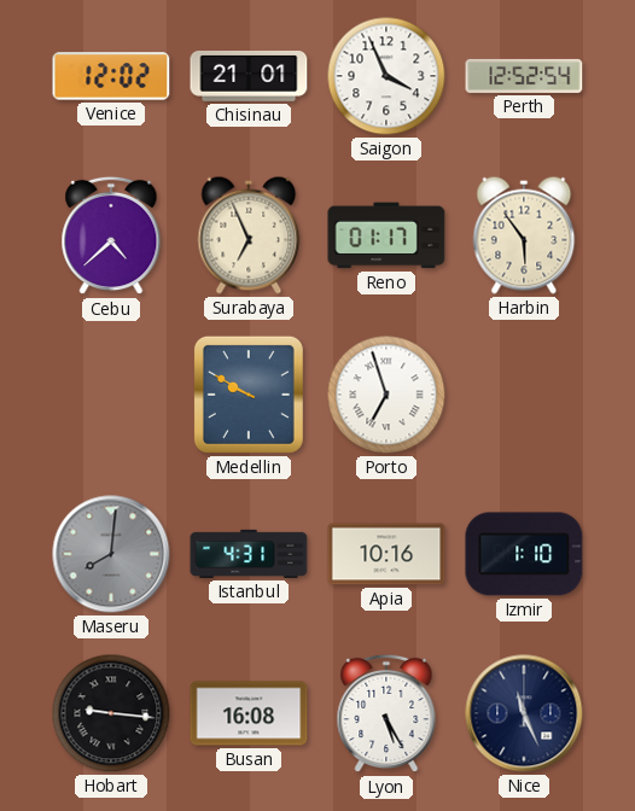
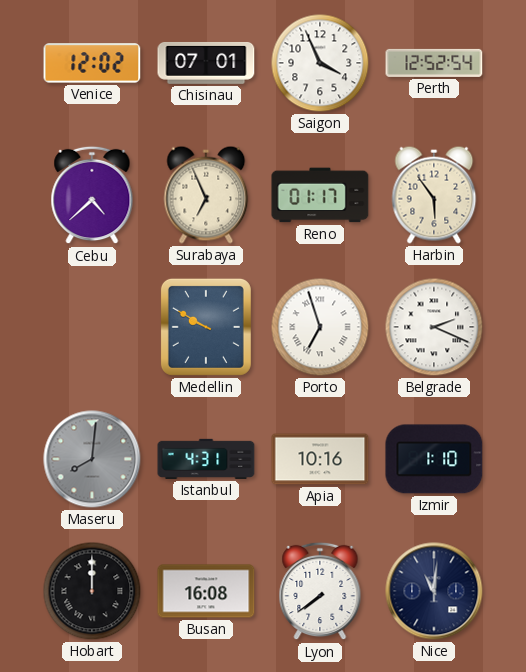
Chisinau: 21:01 -> 07:01 (206, 63)
Belgrade: none -> 2:19 (434, 327)
Hobart: 9:16 -> 12:00 (92, 591)
Lyon: 5:25 -> 7:39 (320, 591)
Nice: 11:26 -> 11:01 (434, 591)
